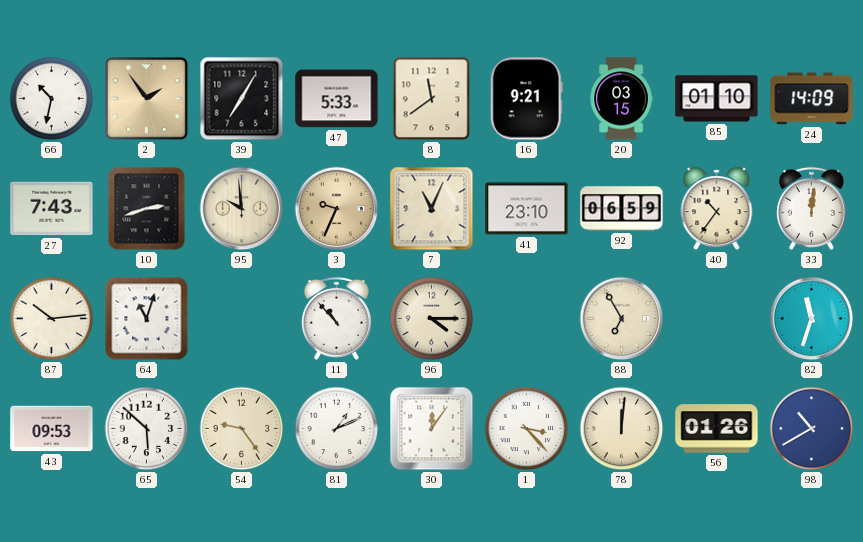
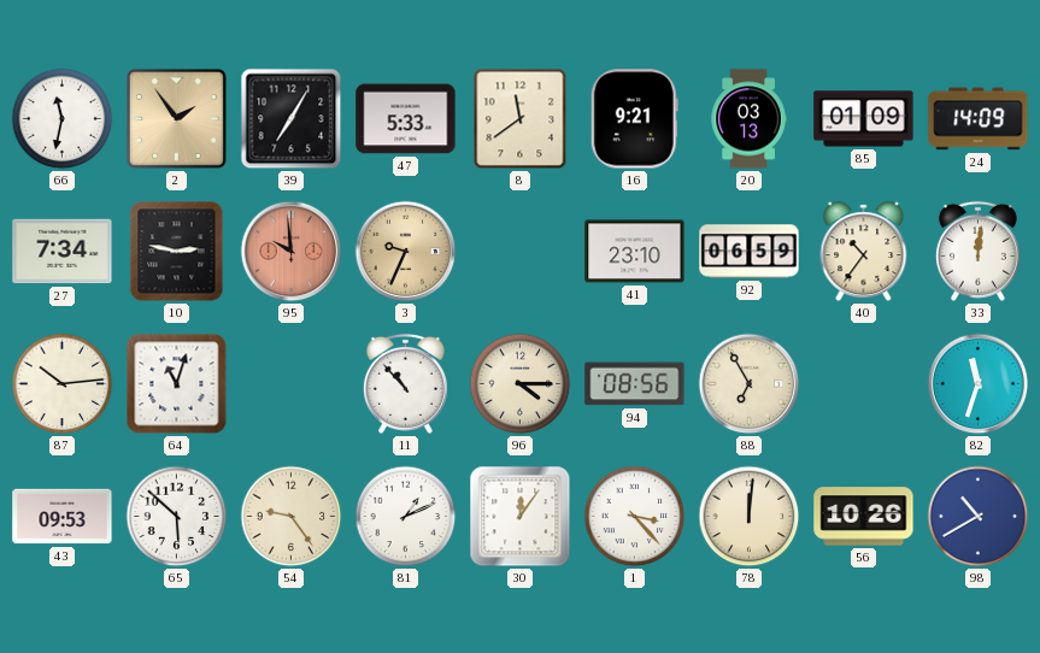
66: 10:32 -> 11:32 (63, 119)
20: 03:15 -> 03:13 (748, 119)
85: 01:10 -> 01:09 (864, 119)
27: 7:43 -> 7:34 (63, 252)
10: 2:42 -> 2:47 (177, 252)
95 dial: cream -> salmon (292, 252)
7: 11:04 -> none (432, 209)
94: none -> 08:56 (635, 384)
56: 01:26 -> 10:26 (864, 517)
